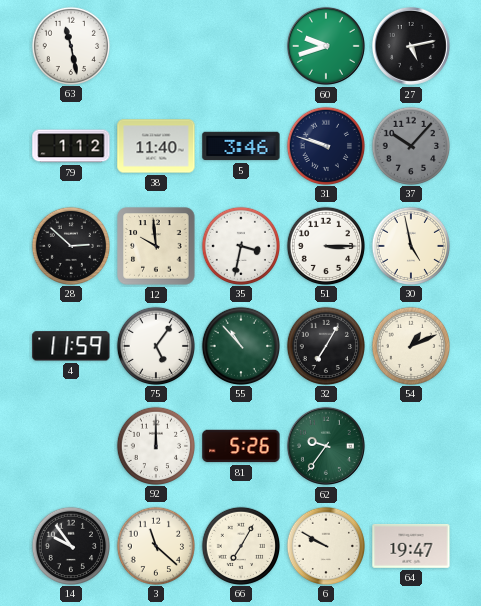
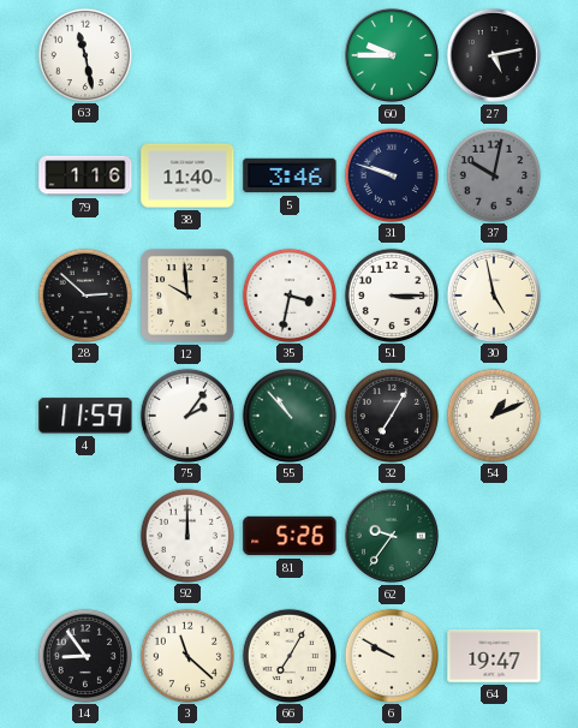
60: 9:42 -> 9:45 (392, 55)
79: 1:12 -> 1:16 (85, 175)
37: 10:07 -> 10:02 (493, 174)
75: 5:06 -> 2:06 (186, 414)
14: 9:54 -> 8:54 (84, 655)
